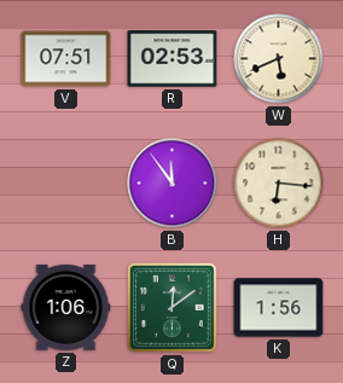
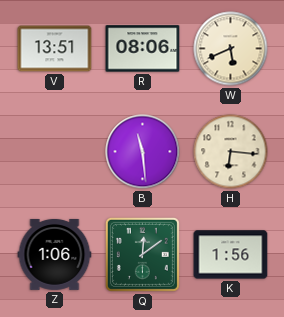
V: 07:51 -> 13:51 (55, 49)
R: 02:53 -> 08:06 (143, 49)
B: 11:54 -> 11:29 (143, 152)
